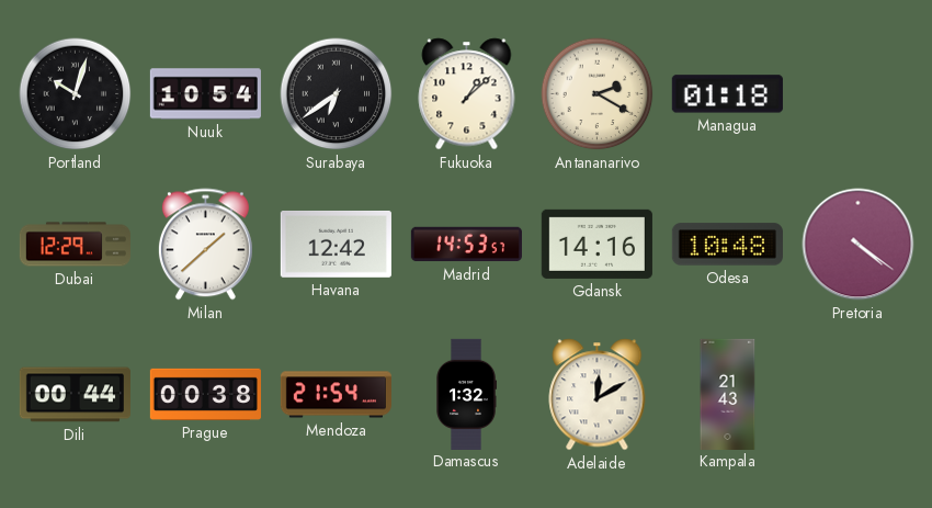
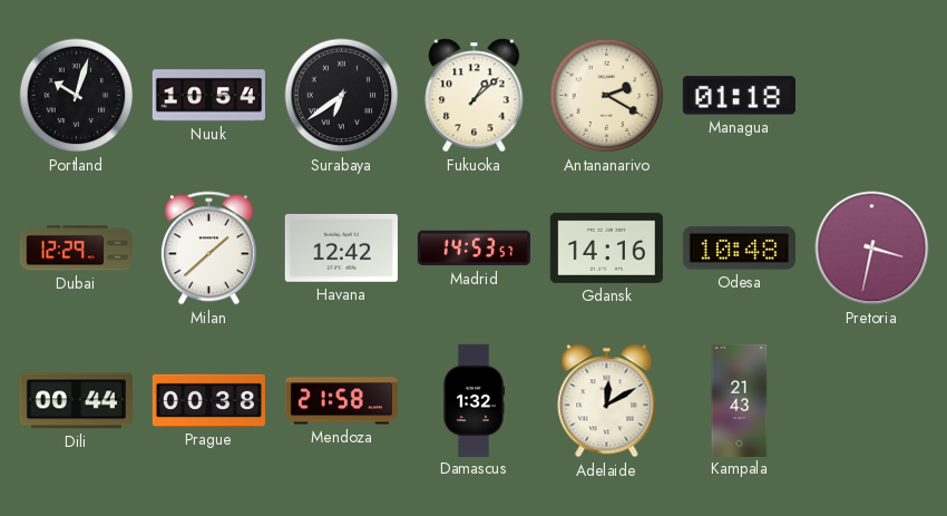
Pretoria: 4:21 -> 3:32 (872, 249)
Mendoza: 21:54 -> 21:58 (341, 401)
